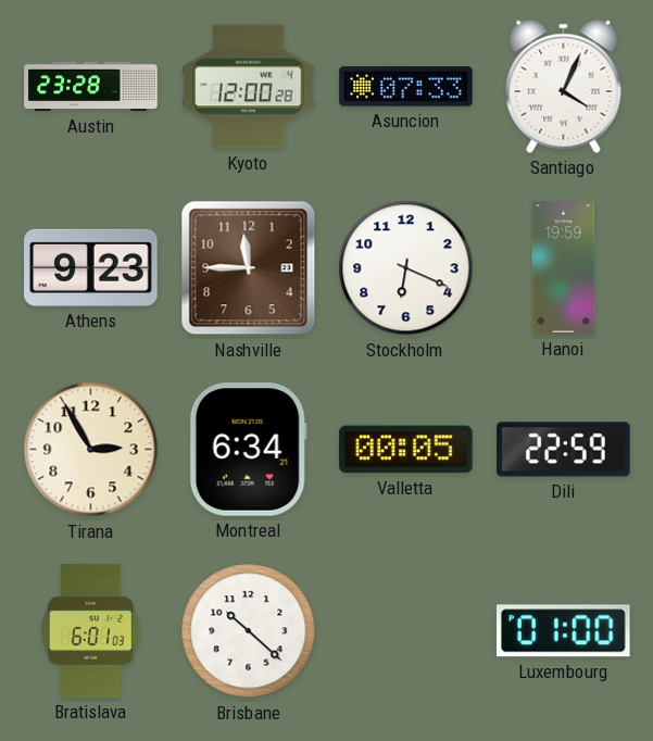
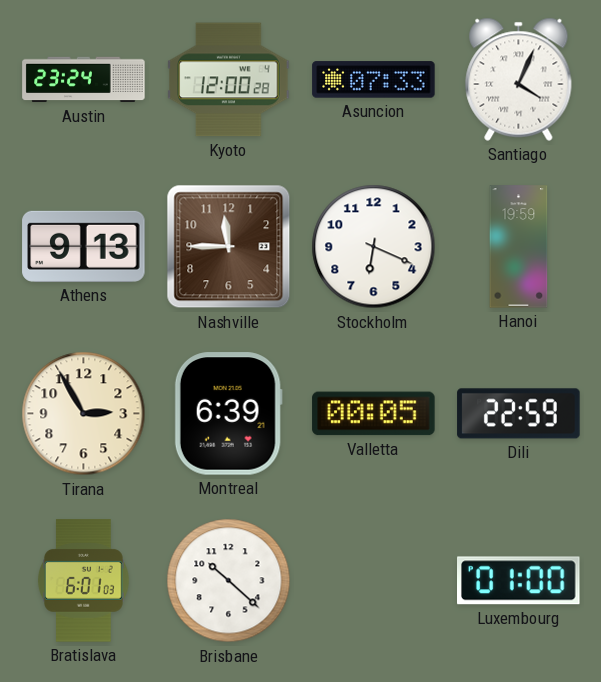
Austin: 23:28 -> 23:24 (84, 80)
Athens: 9:23 -> 9:13 (84, 246)
Montreal: 6:34 -> 6:39 (228, 414)
